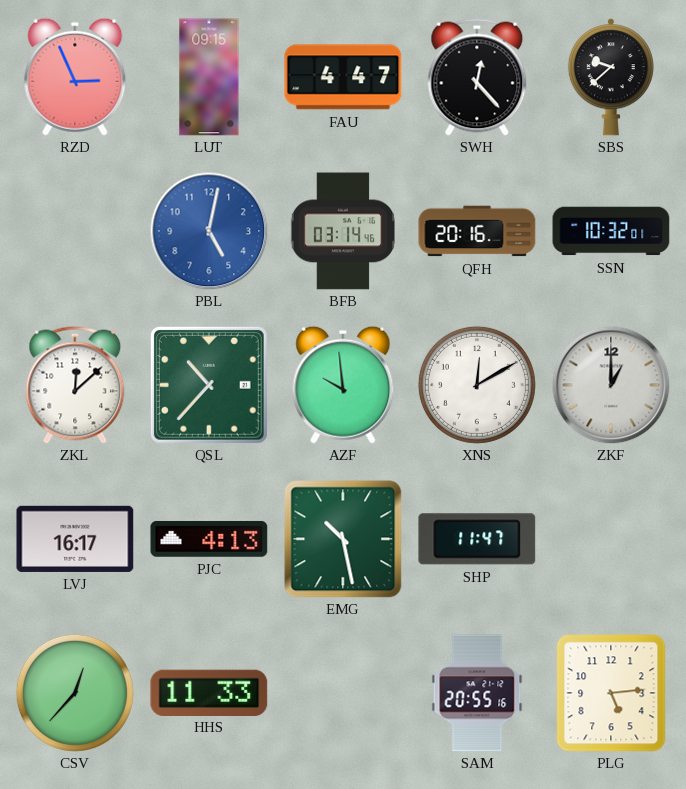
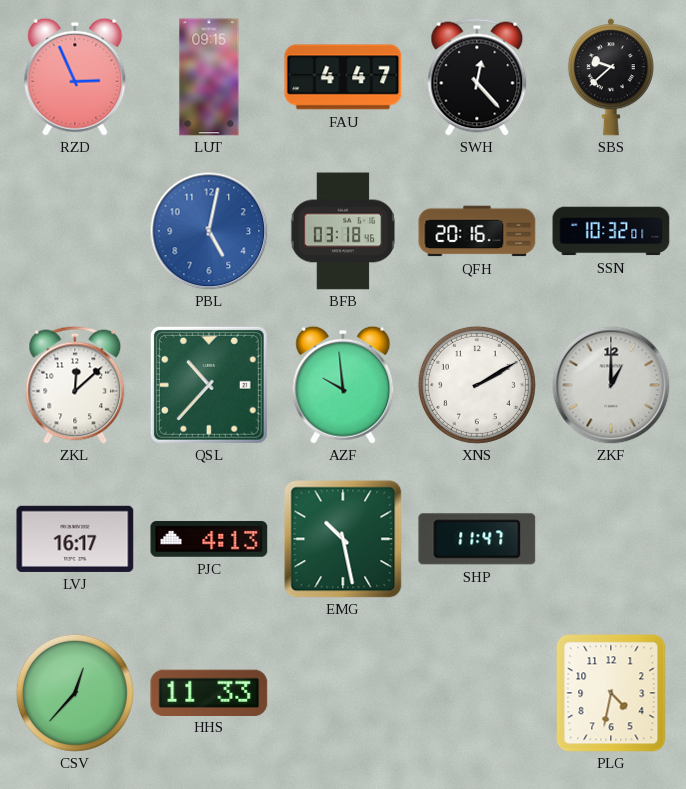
BFB: 03:14 -> 03:18 (343, 231)
XNS: 12:10 -> 2:10 (477, 385)
SAM: 20:55 -> none (477, 693)
PLG: 5:14 -> 4:32 (611, 693)
